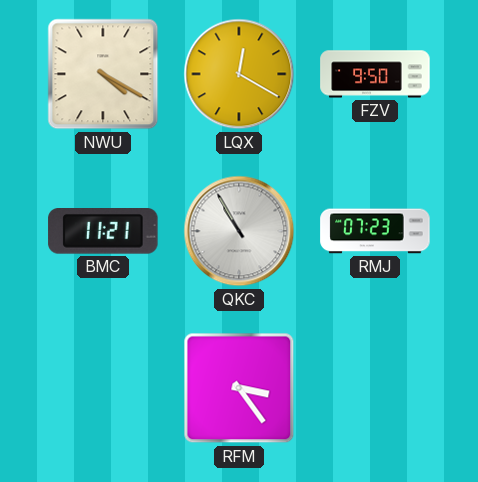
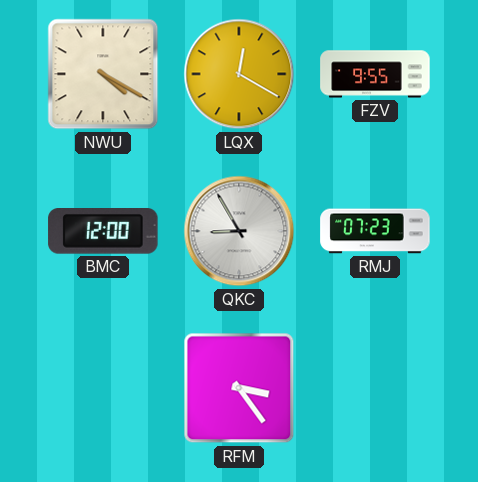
FZV: 9:50 -> 9:55 (375, 74)
BMC: 11:21 -> 12:00 (103, 232)
QKC: 10:55 -> 8:55 (239, 231)
